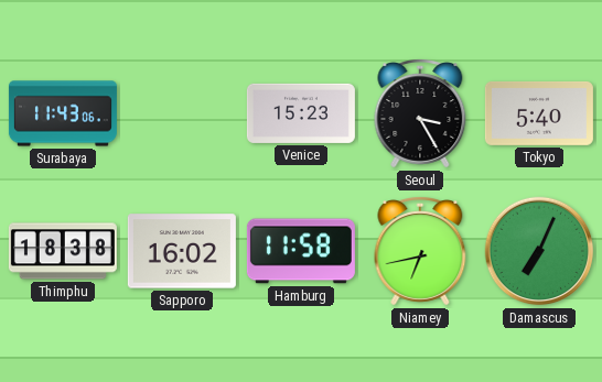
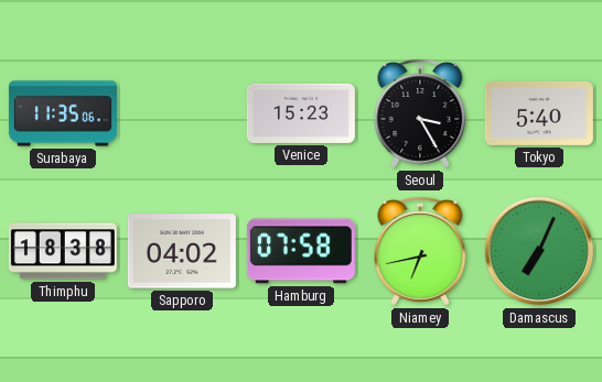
Surabaya: 11:43 -> 11:35 (63, 113)
Sapporo: 16:02 -> 04:02 (182, 251)
Hamburg: 11:58 -> 07:58 (301, 251)
